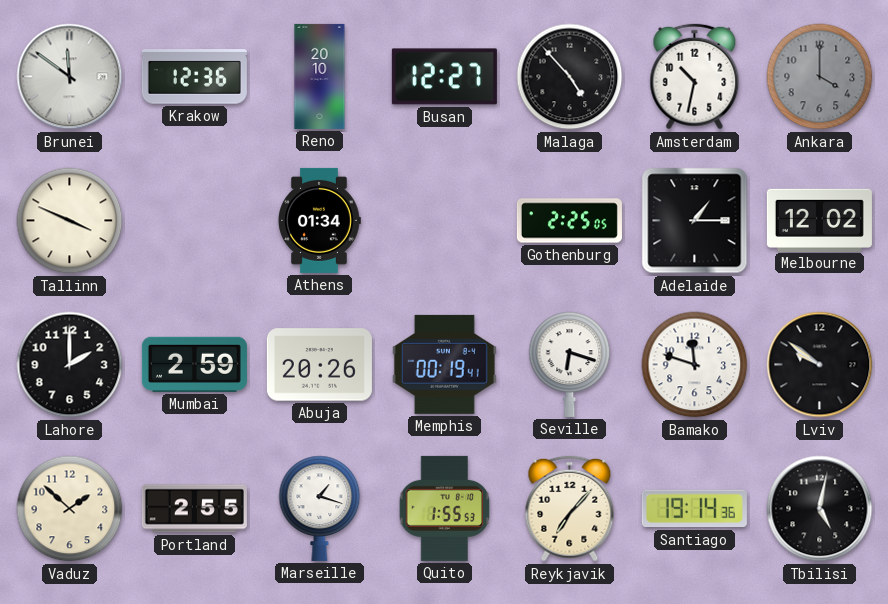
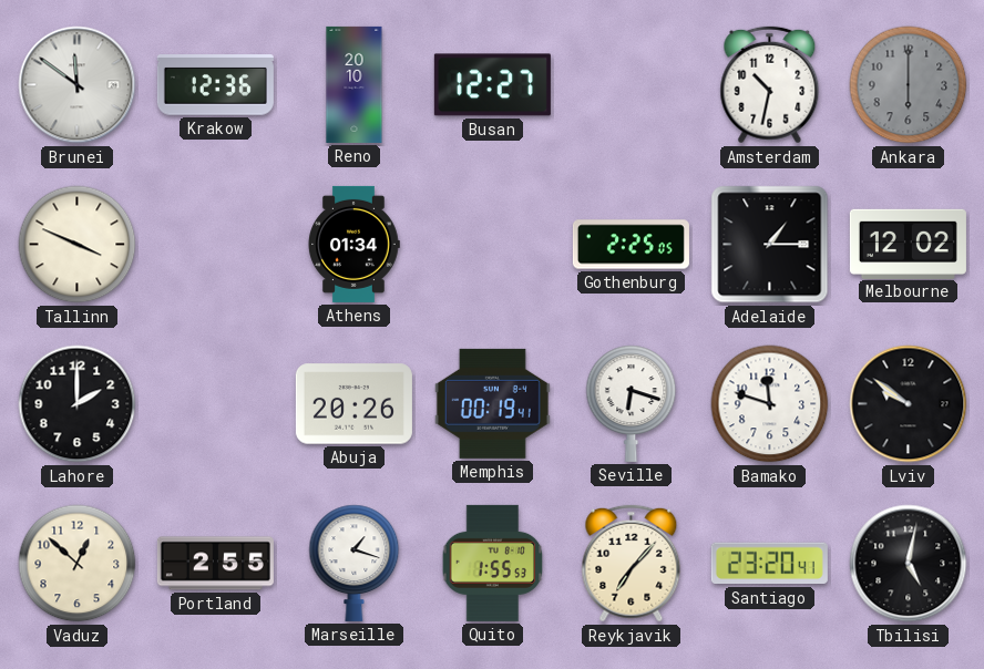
Malaga: 4:53 -> none (570, 77)
Ankara: 4:00 -> 6:00 (909, 85)
Mumbai: 2:59 -> none (194, 364)
Vaduz: 1:52 -> 12:52 (78, 564)
Santiago: 19:14 -> 23:20 (769, 564)
